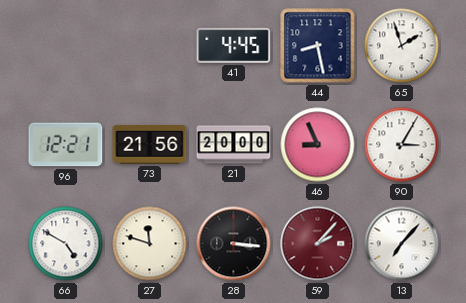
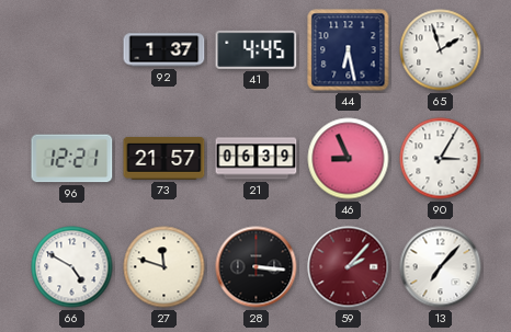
92: none -> 1:37 (164, 50)
44: 8:28 -> 6:28 (349, 50)
73: 21:56 -> 21:57 (164, 158)
21: 20:00 -> 06:39 (257, 159)
